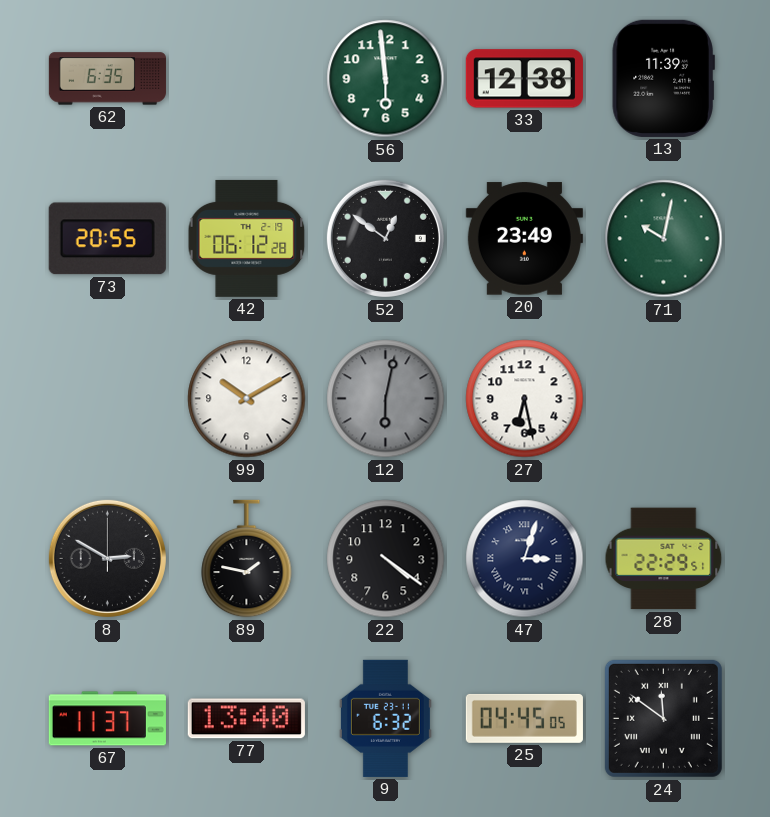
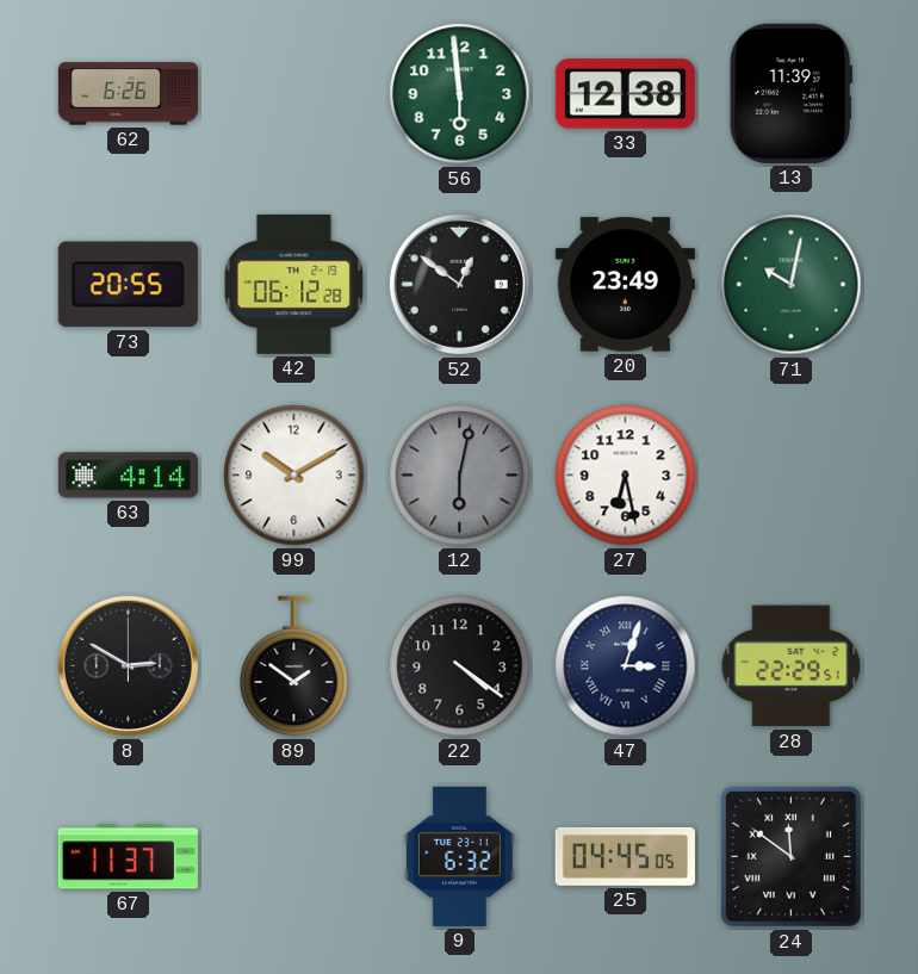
62: 6:35 -> 6:26 (128, 94)
63: none -> 4:14 (128, 476)
89: 1:47 -> 1:51 (294, 666)
77: 13:40 -> none (246, 719)
